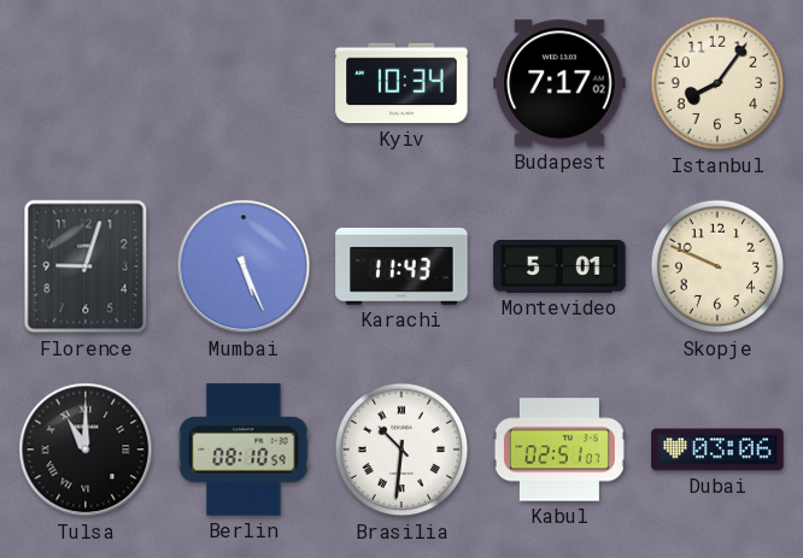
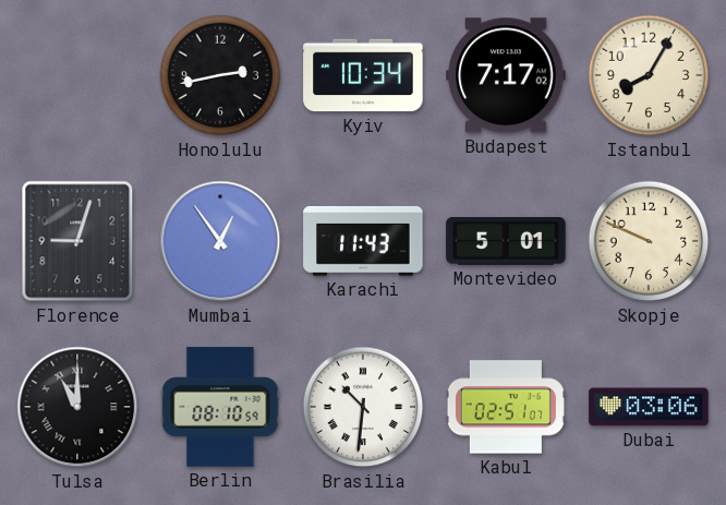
Honolulu: none -> 2:43 (220, 75)
Istanbul: 8:06 -> 8:05 (649, 75)
Mumbai: 5:26 -> 12:54 (220, 241)
